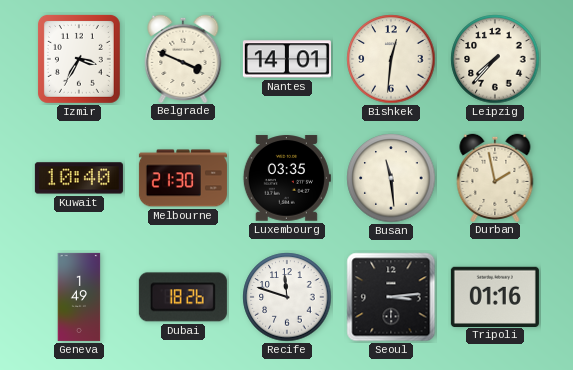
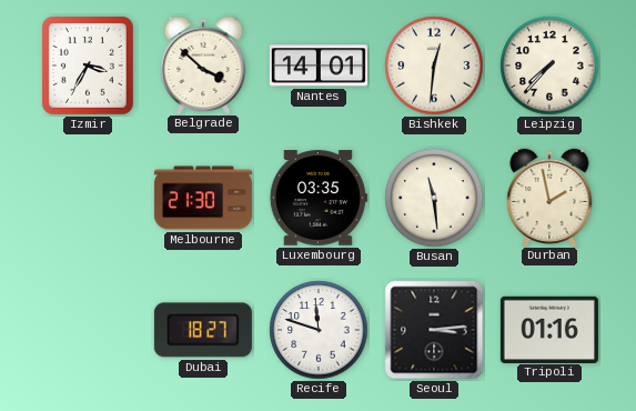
Belgrade: 3:49 -> 3:52 (203, 64)
Kuwait: 10:40 -> none (79, 178)
Geneva: 1:49 -> none (79, 297)
Dubai: 18:26 -> 18:27 (203, 330)
